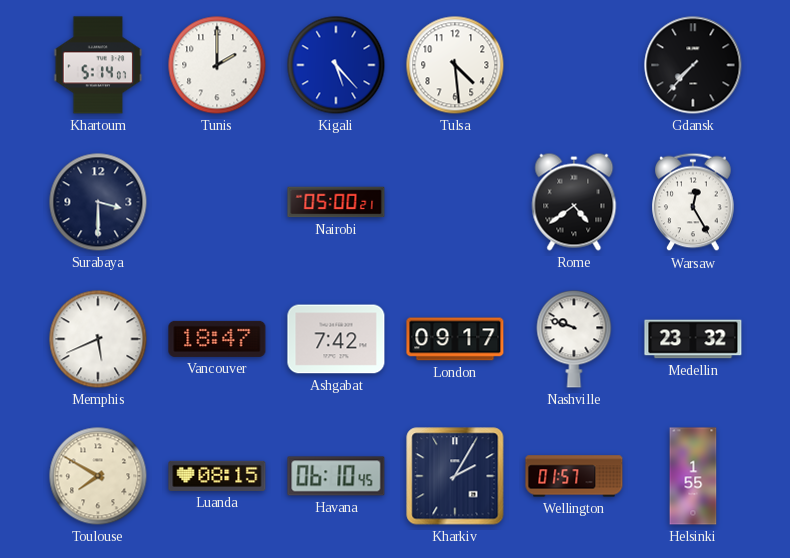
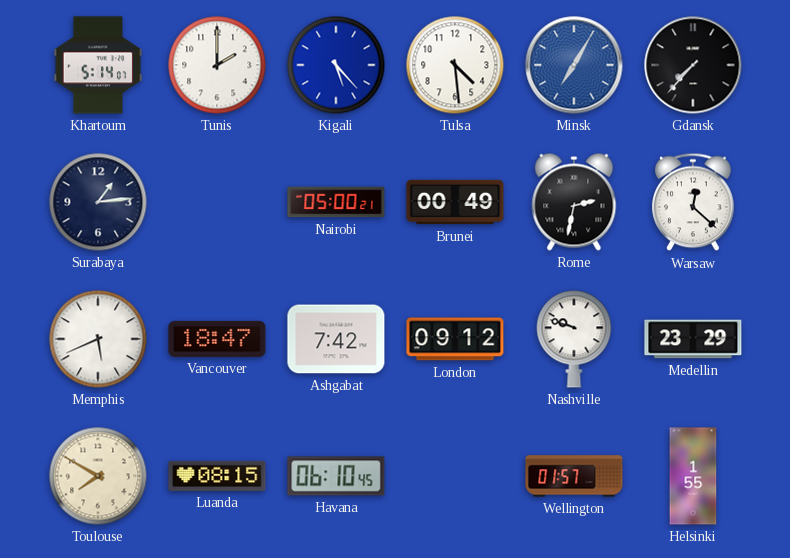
Minsk: none -> 7:05 (574, 65)
Surabaya: 3:30 -> 1:14 (98, 202)
Brunei: none -> 00:49 (455, 202)
Rome: 4:39 -> 2:32 (574, 202)
Warsaw: 12:25 -> 12:22 (693, 202)
London: 09:17 -> 09:12 (455, 339)
Medellin: 23:32 -> 23:29 (693, 339)
Kharkiv: 2:05 -> none (455, 476)
